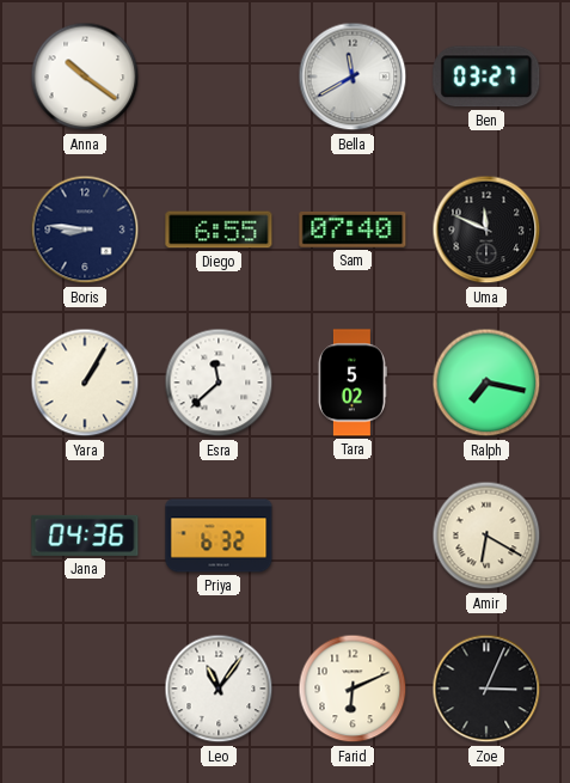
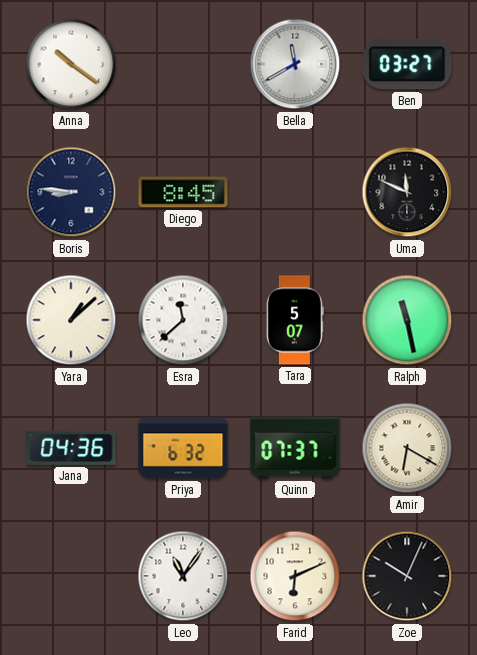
Diego: 6:55 -> 8:45 (183, 192)
Sam: 07:40 -> none (353, 230)
Yara: 1:05 -> 1:08 (71, 320)
Tara: 5:02 -> 5:07 (295, 320)
Ralph: 7:17 -> 11:28 (407, 320)
Quinn: none -> 07:37 (295, 448)
Zoe: 3:04 -> 10:04 (407, 576)
